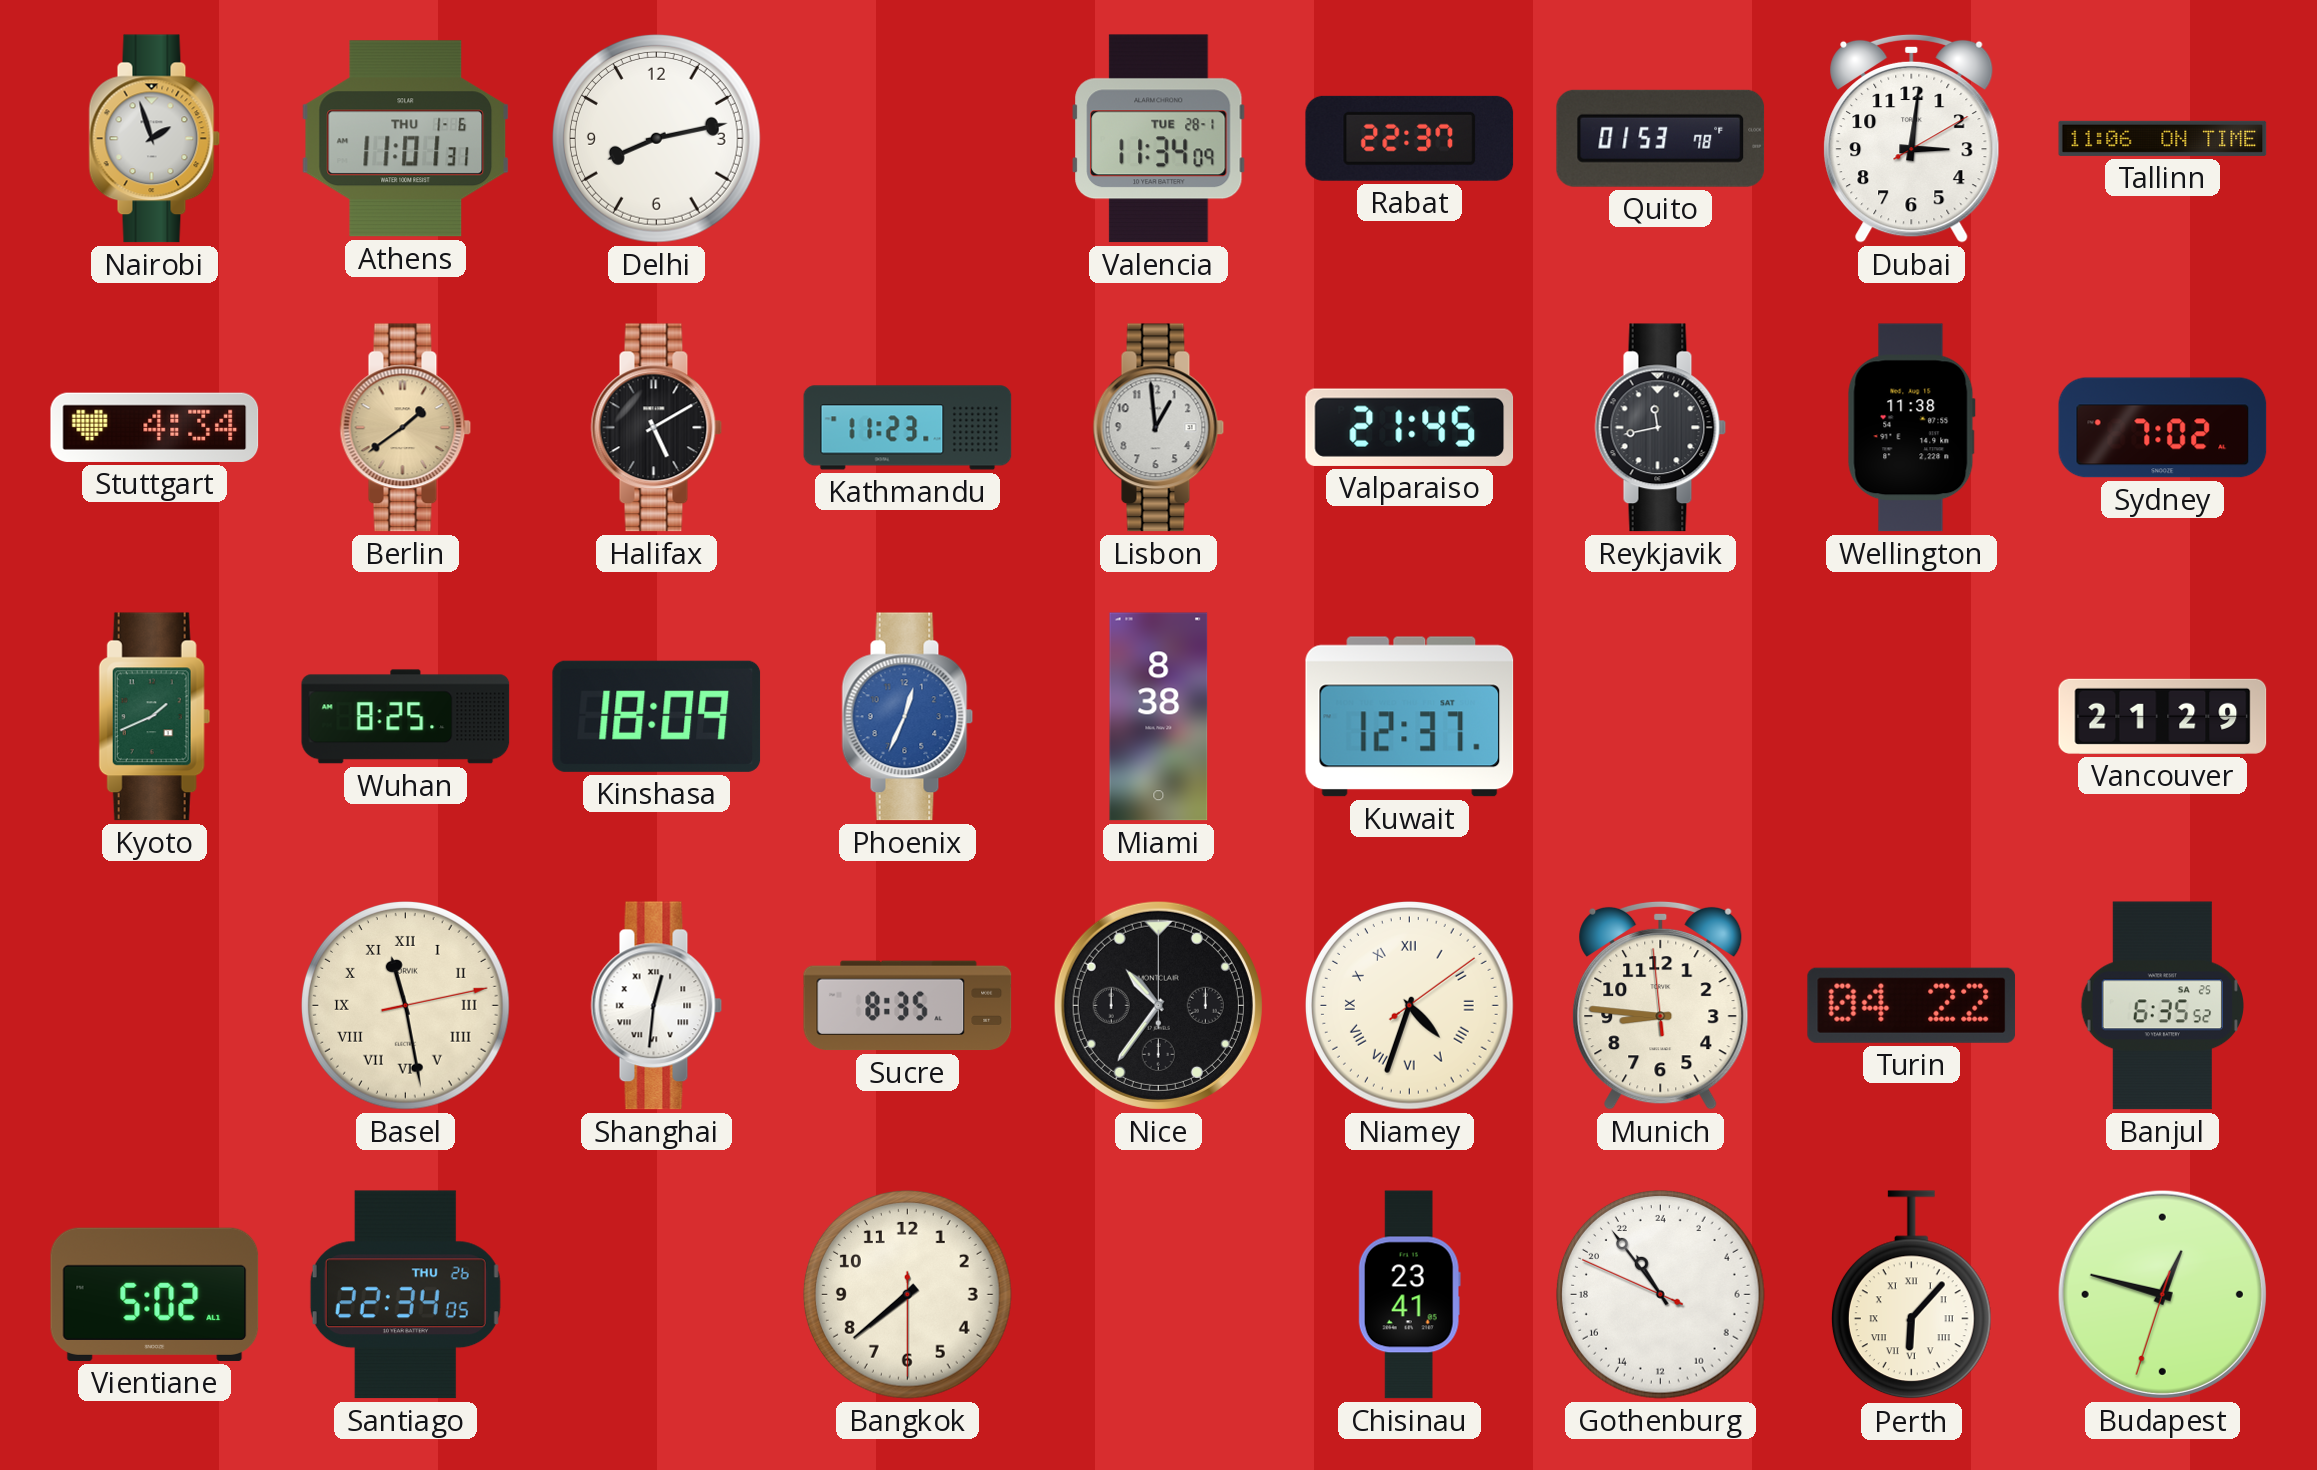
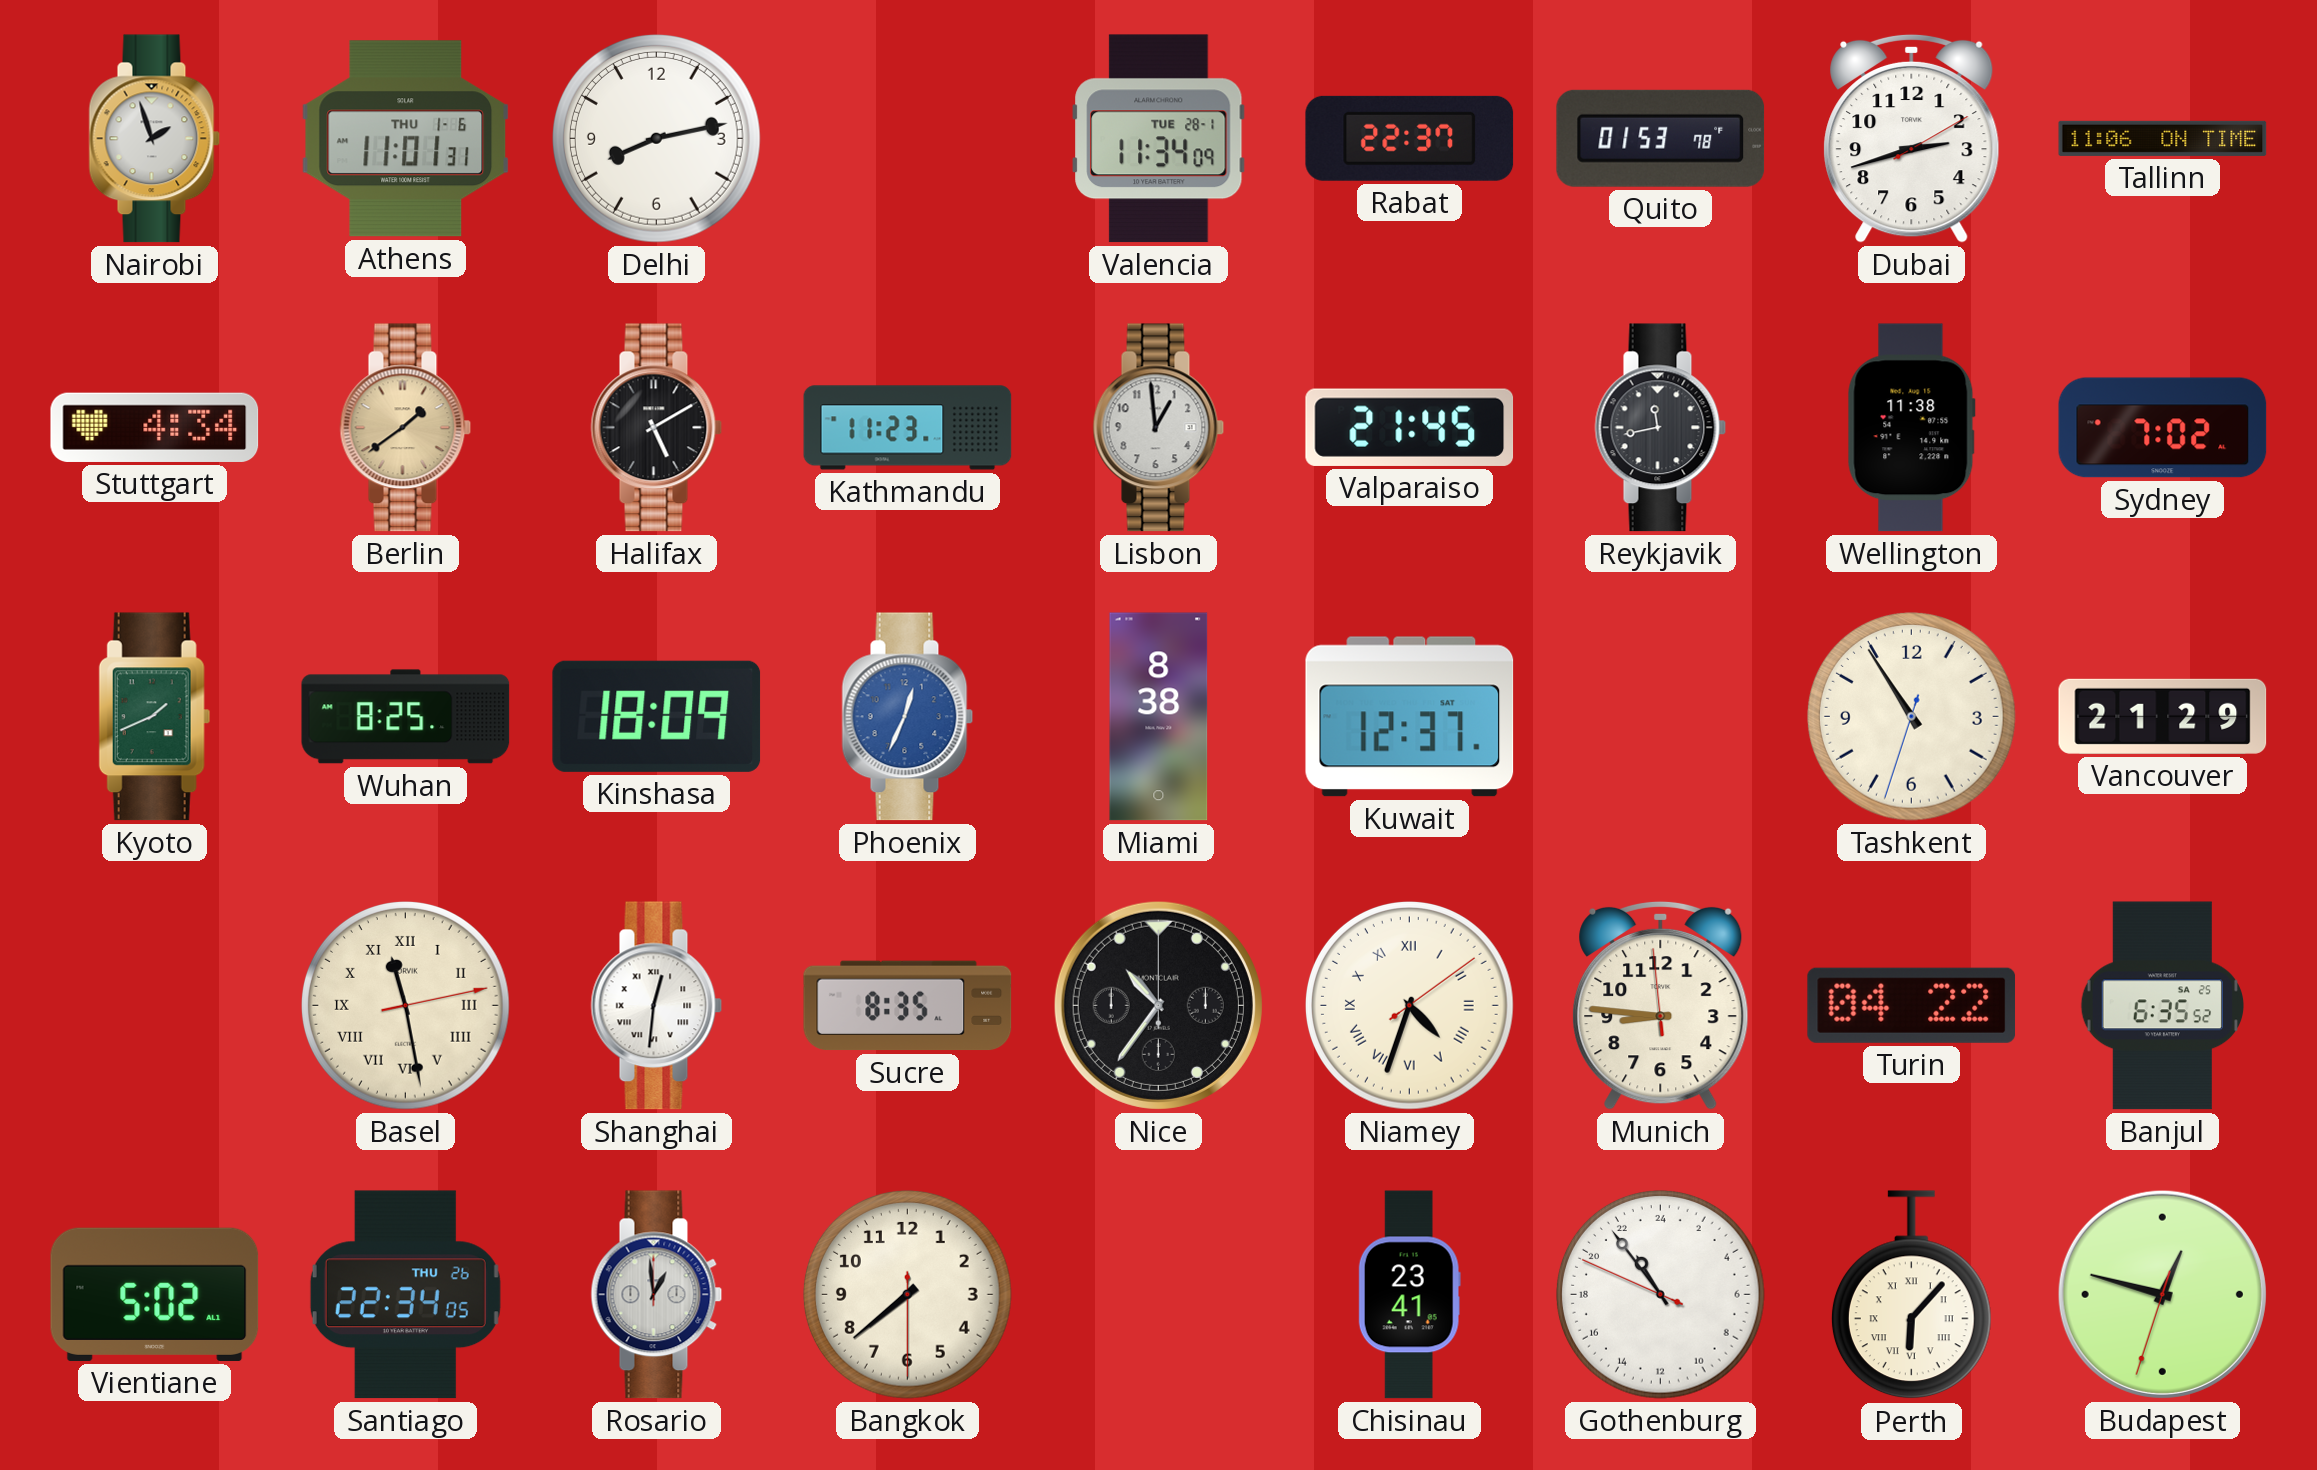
Dubai: 3:01 -> 2:42 (1912, 138)
Tashkent: none -> 10:54 (1912, 717)
Rosario: none -> 12:59 (657, 1295)
